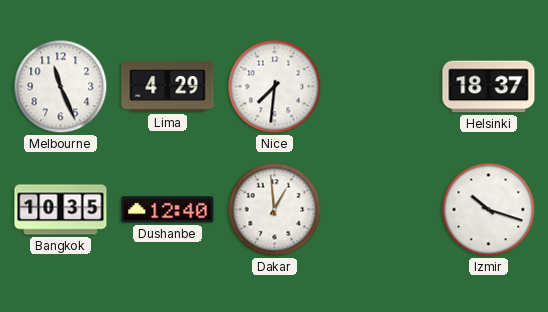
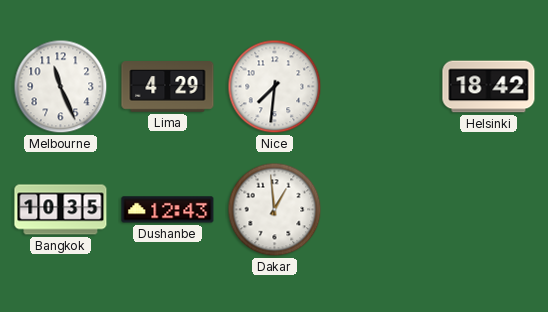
Helsinki: 18:37 -> 18:42 (489, 87)
Dushanbe: 12:40 -> 12:43 (168, 210)
Izmir: 10:18 -> none (489, 210)
